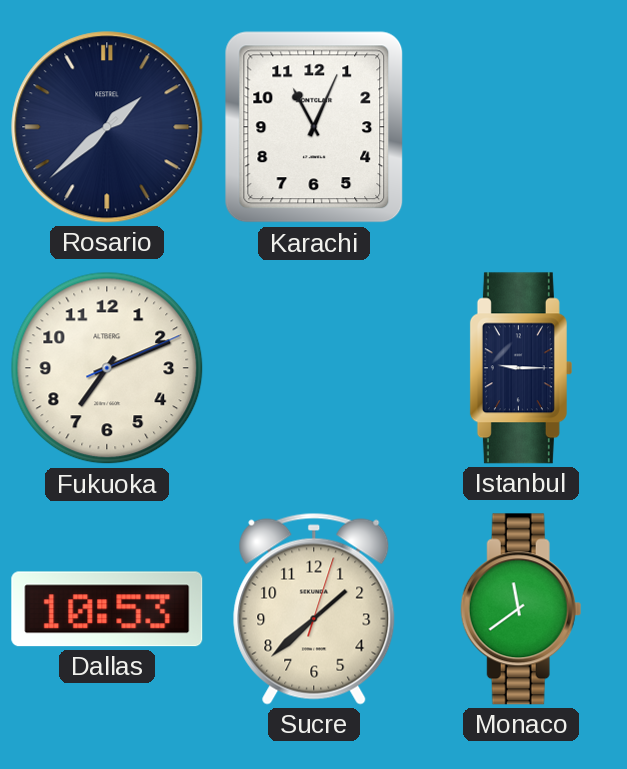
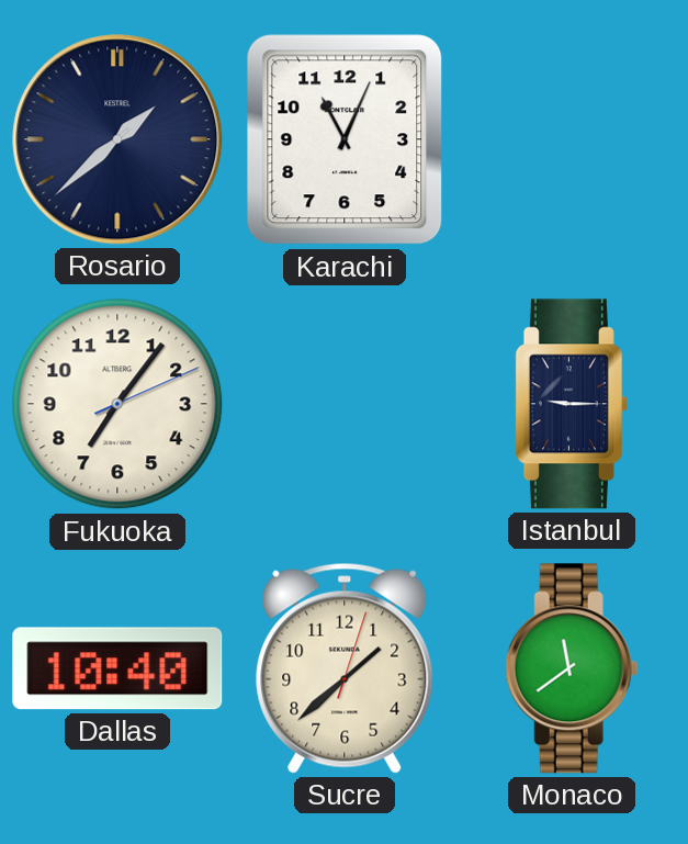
Fukuoka: 7:11 -> 7:06 (117, 404)
Dallas: 10:53 -> 10:40 (117, 668)
